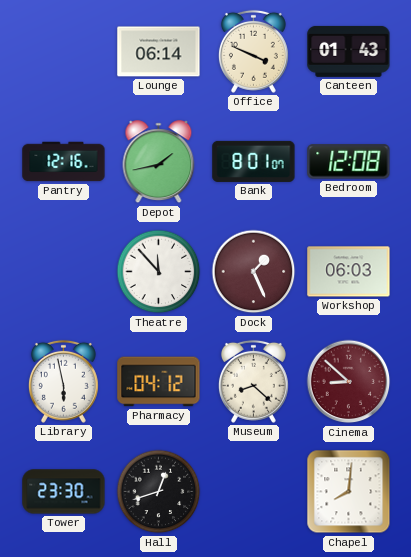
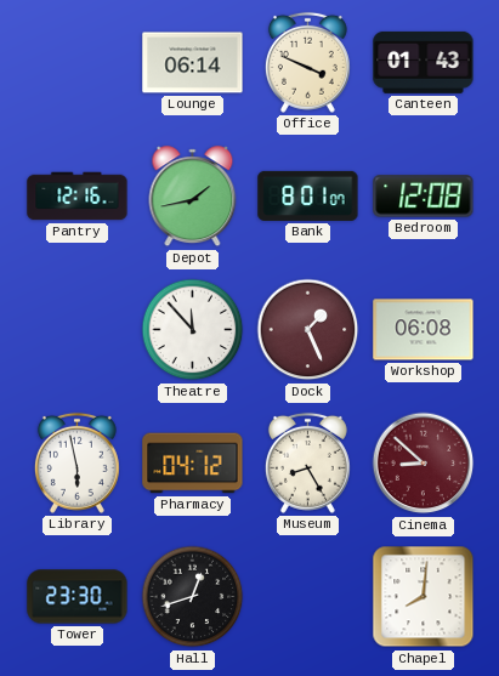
Workshop: 06:03 -> 06:08 (424, 330)
Museum: 8:22 -> 8:25 (307, 462)
